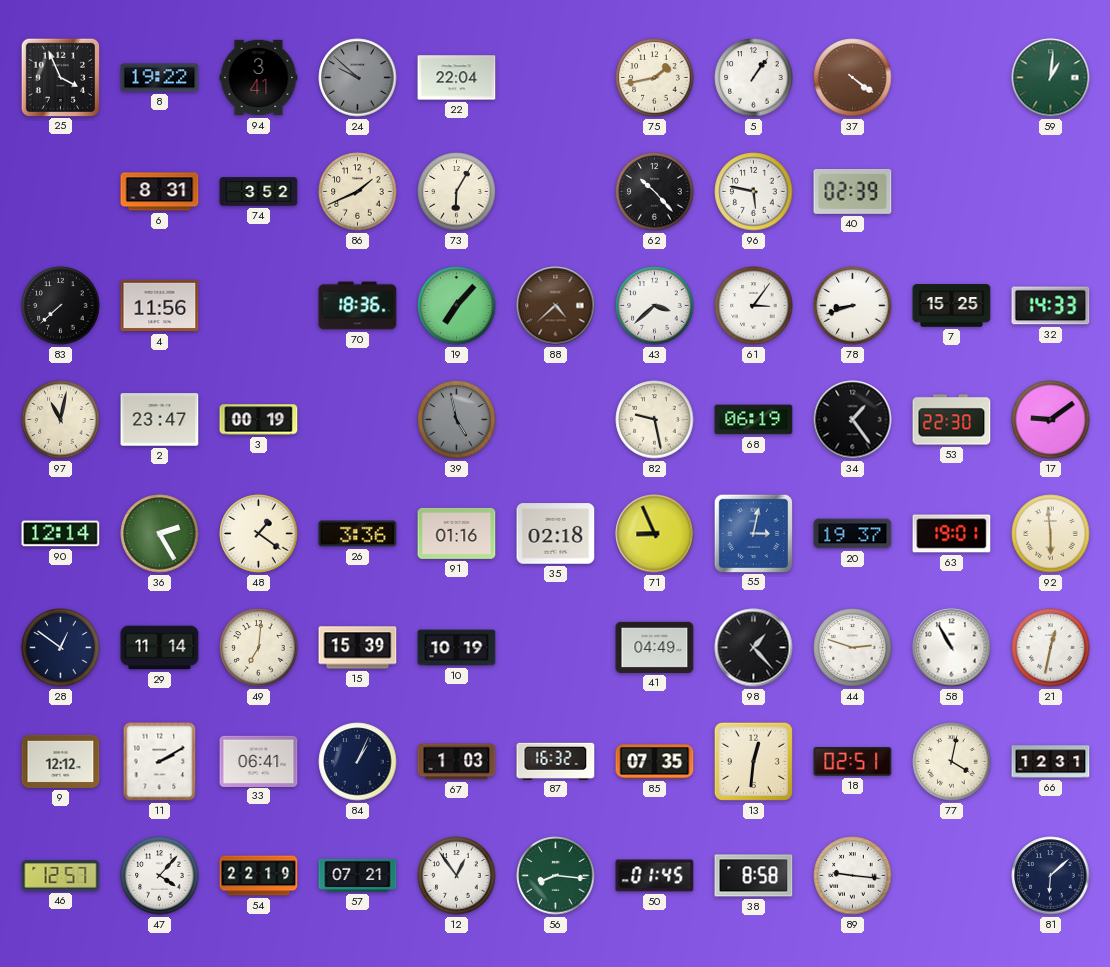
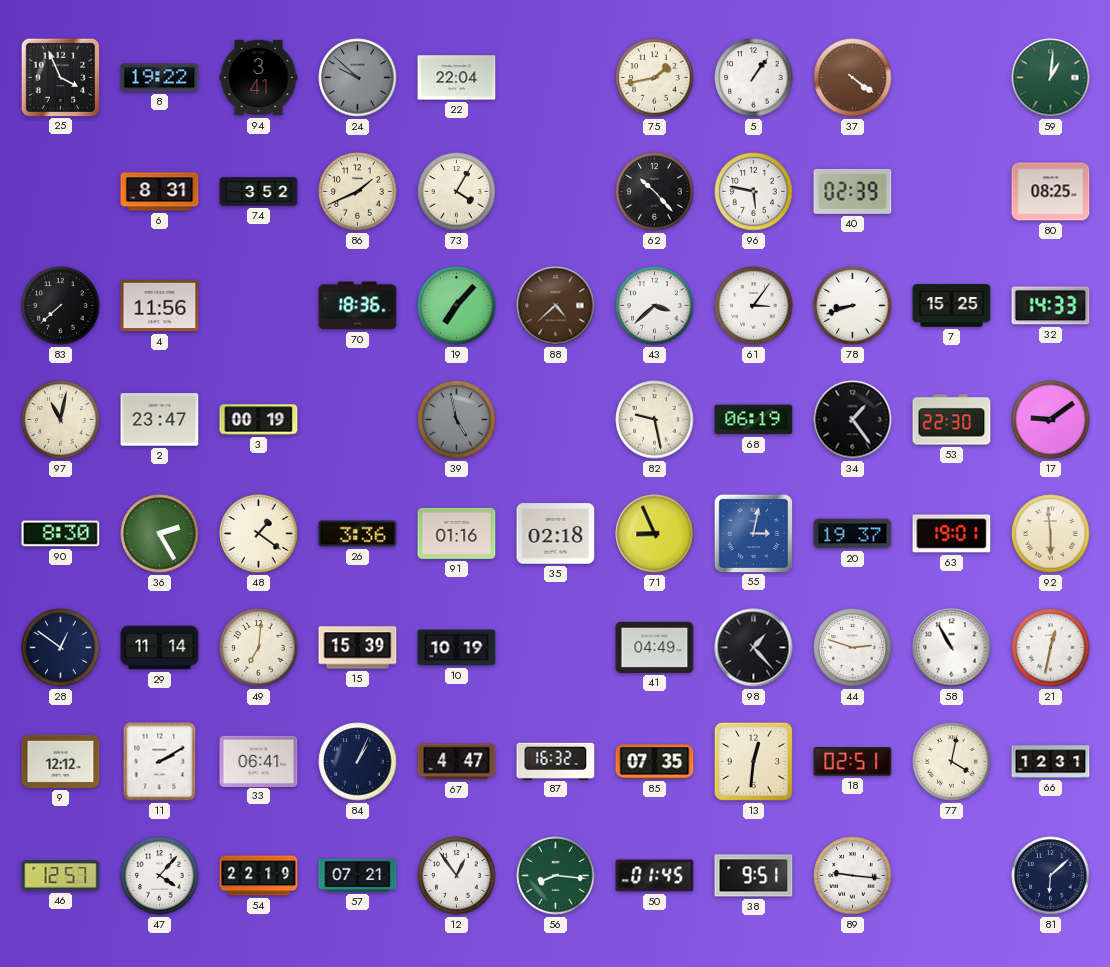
73: 6:05 -> 4:05 (457, 192)
80: none -> 08:25 (1051, 192)
90: 12:14 -> 8:30 (61, 534)
67: 1:03 -> 4:47 (457, 762)
38: 8:58 -> 9:51 (754, 876)
